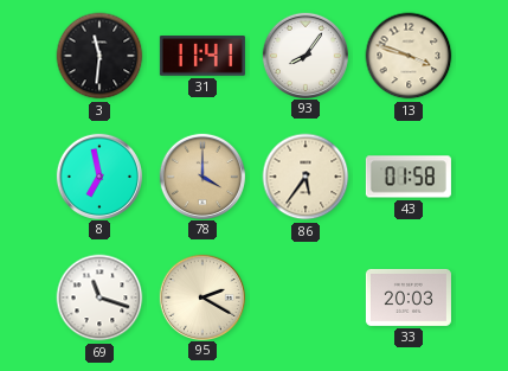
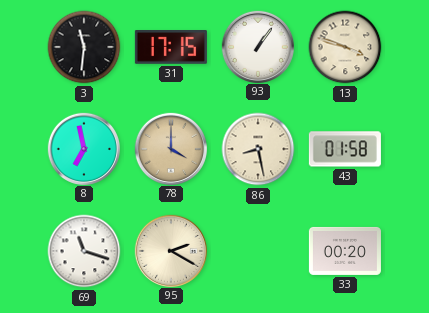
31: 11:41 -> 17:15 (171, 47)
93: 8:06 -> 1:06 (257, 46)
86: 5:36 -> 8:28 (258, 149)
33: 20:03 -> 00:20 (345, 251)
